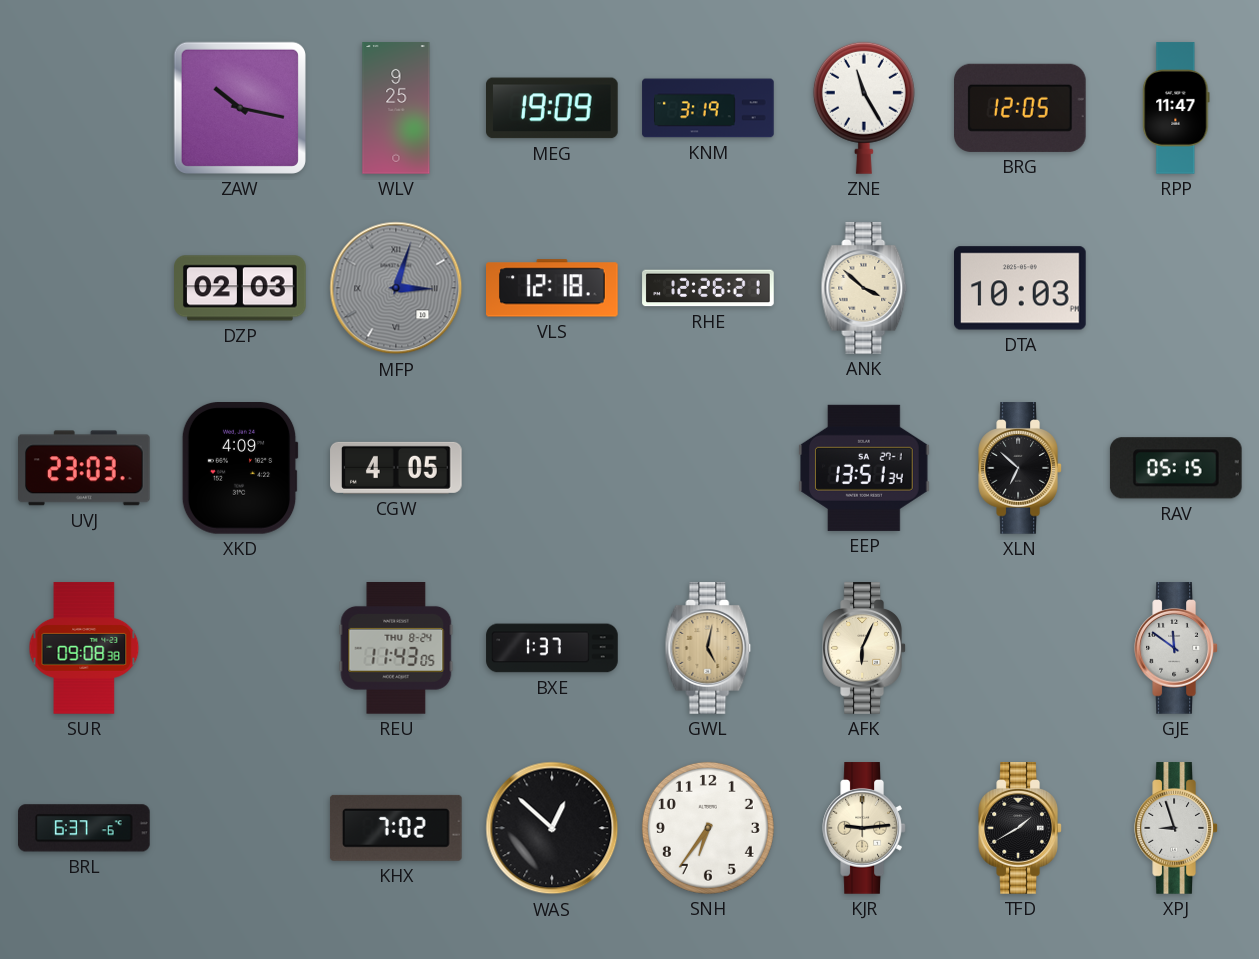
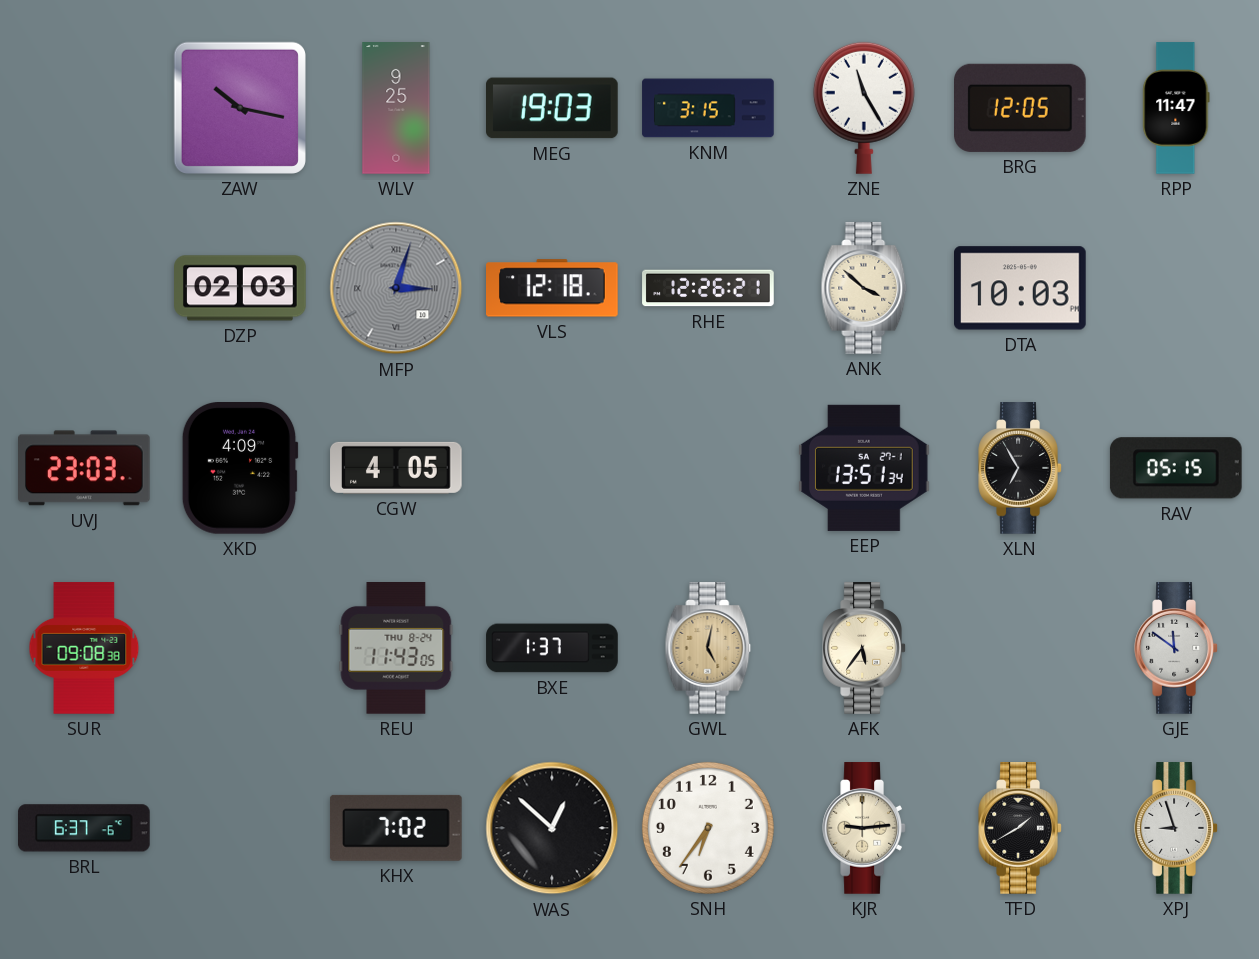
MEG: 19:09 -> 19:03 (553, 108)
KNM: 3:19 -> 3:15 (708, 108)
XLN: 6:52 -> 6:55 (1020, 468)
AFK: 6:04 -> 5:36 (864, 648)
